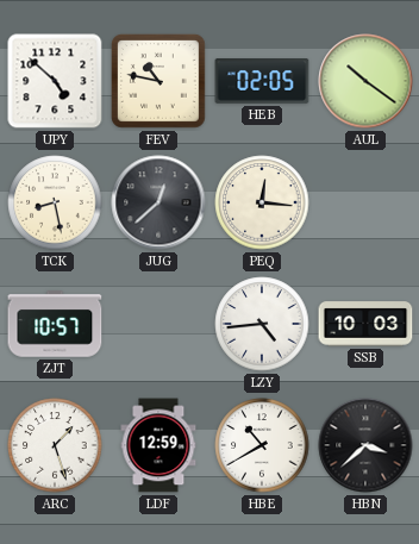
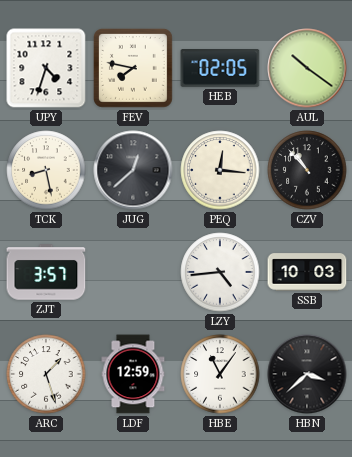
UPY: 4:52 -> 4:33 (46, 68)
FEV: 10:47 -> 7:47 (133, 68)
CZV: none -> 10:53 (307, 170)
ZJT: 10:57 -> 3:57 (46, 272)
HBE: 10:40 -> 11:06 (220, 374)
